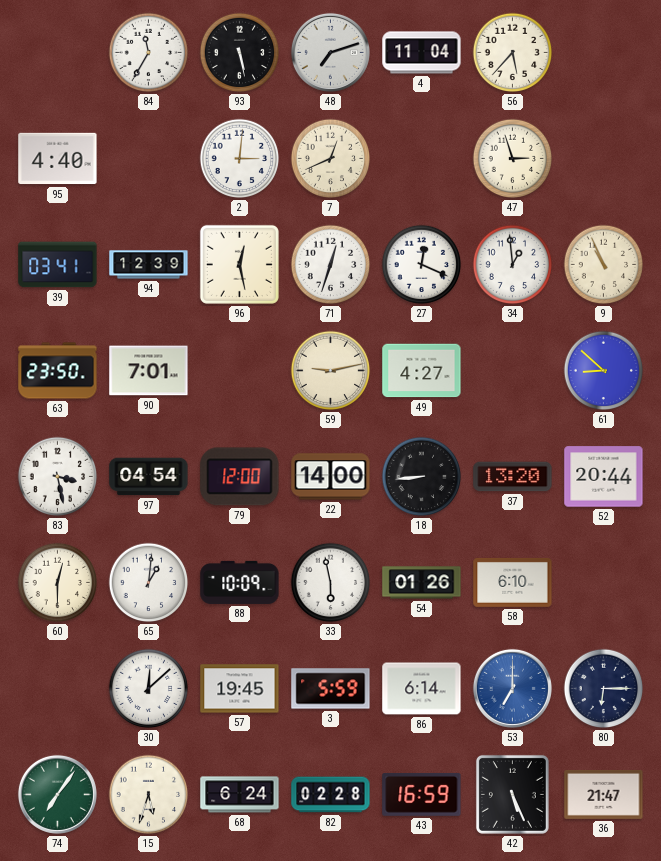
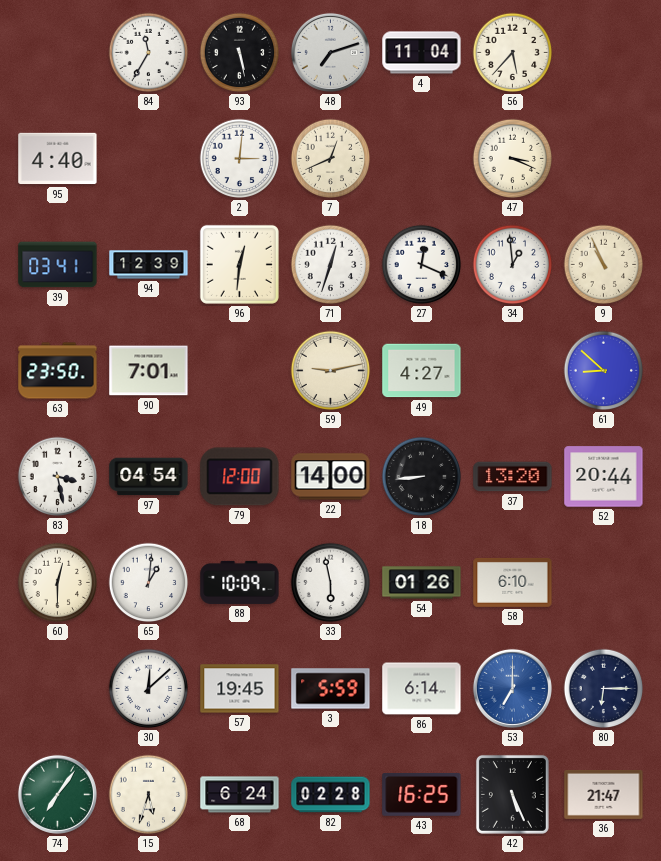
47: 2:57 -> 3:19 (513, 159)
96: 12:28 -> 12:31 (239, 264)
43: 16:59 -> 16:25 (422, 794)
